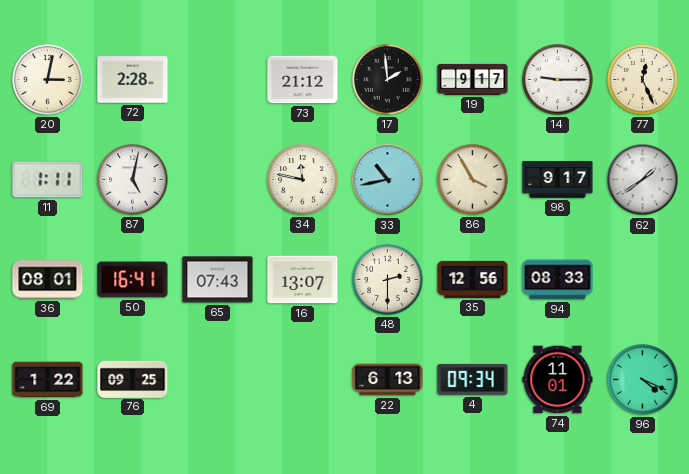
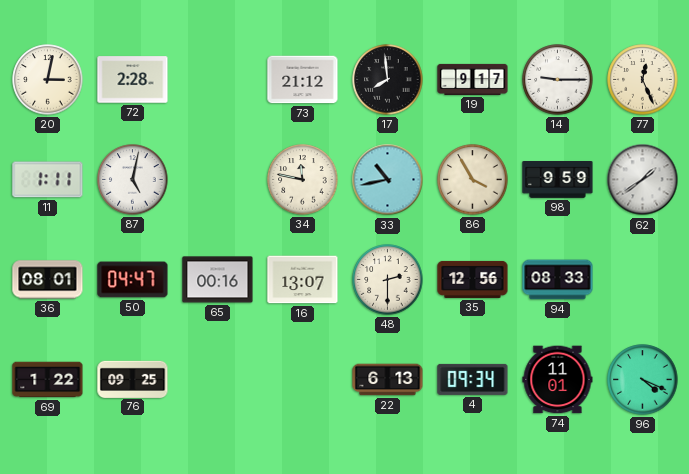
17: 1:59 -> 7:59 (388, 80)
98: 9:17 -> 9:59 (558, 180)
50: 16:41 -> 04:47 (133, 280)
65: 07:43 -> 00:16 (218, 280)
